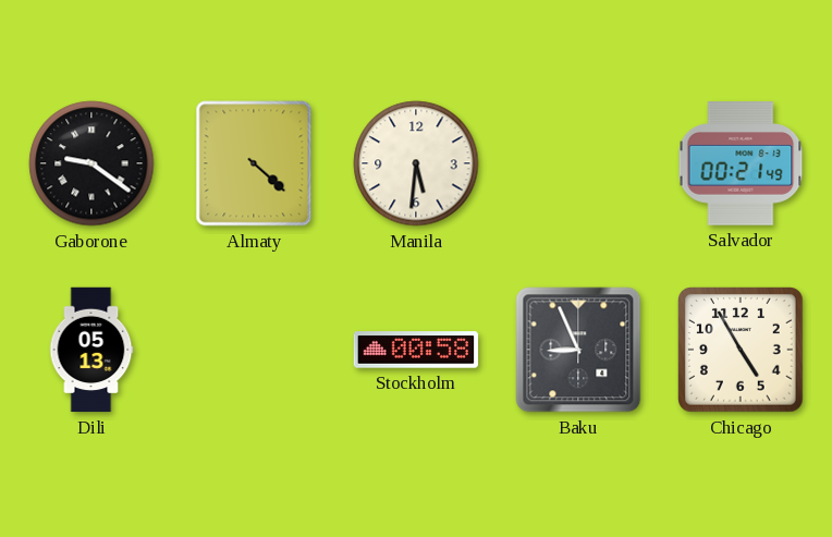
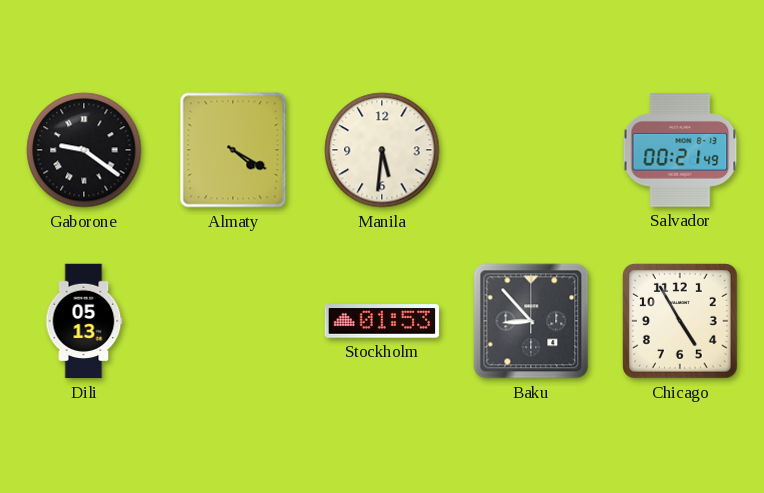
Almaty: 4:22 -> 4:20 (233, 150)
Stockholm: 00:58 -> 01:53 (382, 321)
Baku: 8:56 -> 8:53 (531, 321)
